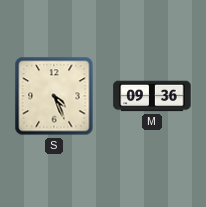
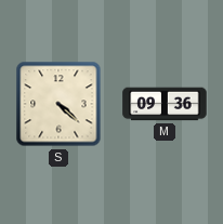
S: 4:26 -> 4:22 (58, 104)
